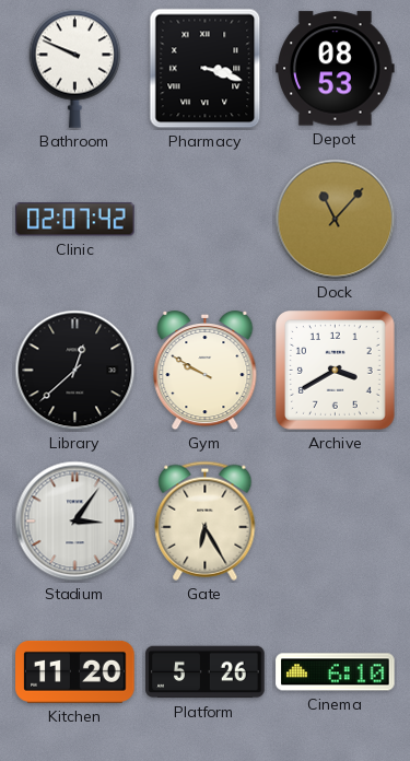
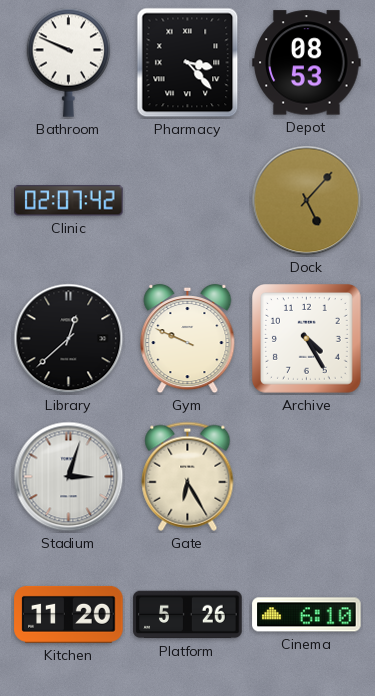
Pharmacy: 3:18 -> 3:23 (188, 63)
Dock: 11:07 -> 5:07 (307, 201)
Gym: 9:50 -> 9:49 (188, 339)
Archive: 3:40 -> 4:25 (307, 339)
Stadium: 3:06 -> 3:03 (69, 477)
